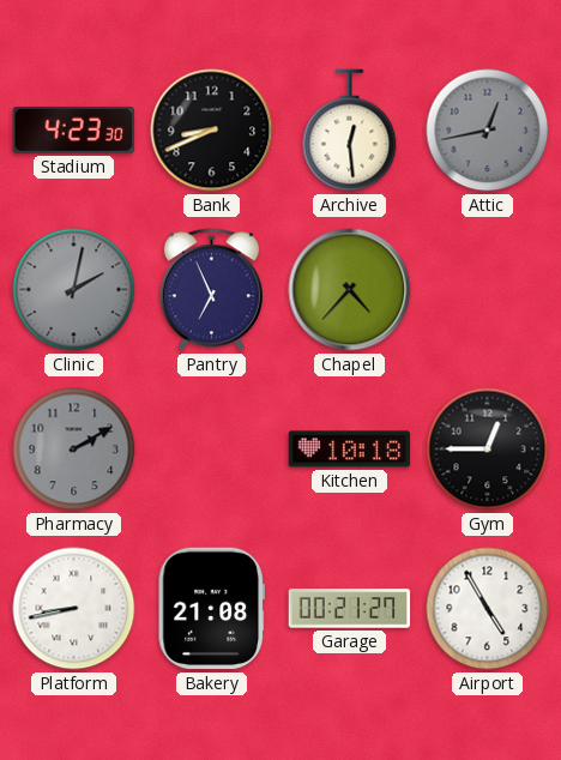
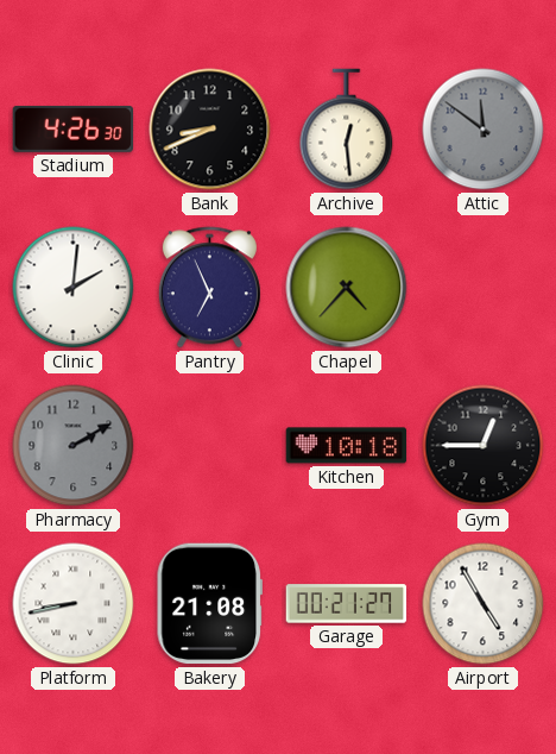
Stadium: 4:23 -> 4:26 (74, 128)
Attic: 12:43 -> 11:51 (484, 130)
Clinic: 2:02 -> 2:01 (74, 288)
Clinic dial: grey -> white (74, 288)
